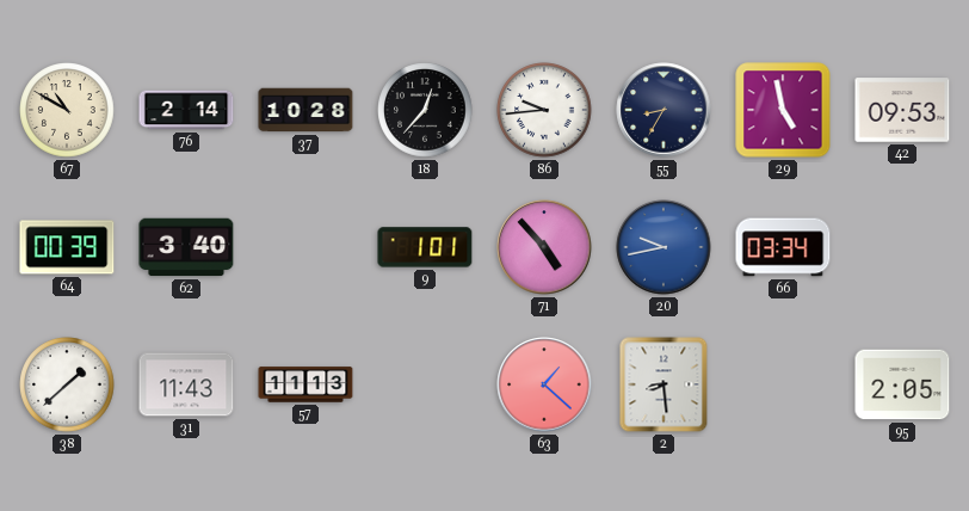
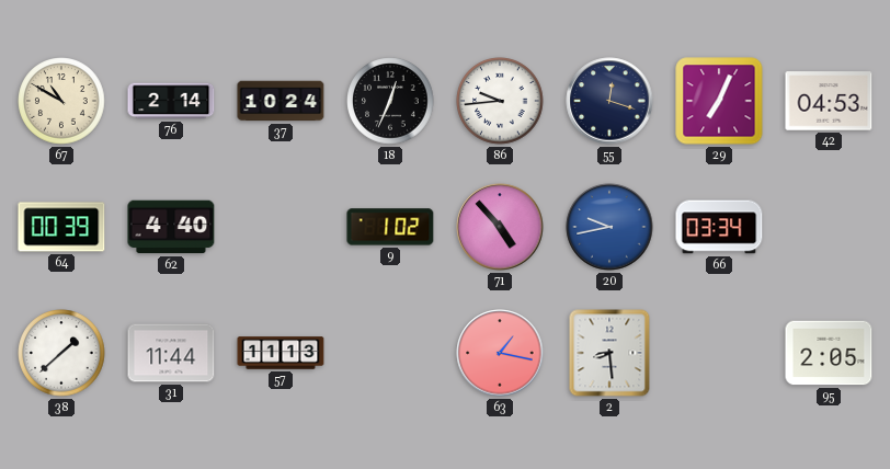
37: 10:28 -> 10:24 (281, 101)
18: 12:37 -> 12:34 (390, 101)
55: 8:35 -> 12:18 (609, 101)
29: 4:58 -> 7:04 (719, 101)
42: 09:53 -> 04:53 (829, 101)
62: 3:40 -> 4:40 (171, 227)
9: 1:01 -> 1:02 (390, 227)
31: 11:43 -> 11:44 (171, 353)
63: 1:22 -> 1:17 (500, 353)
